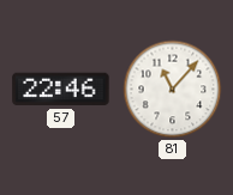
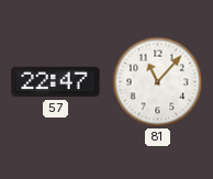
57: 22:46 -> 22:47 (56, 82)
